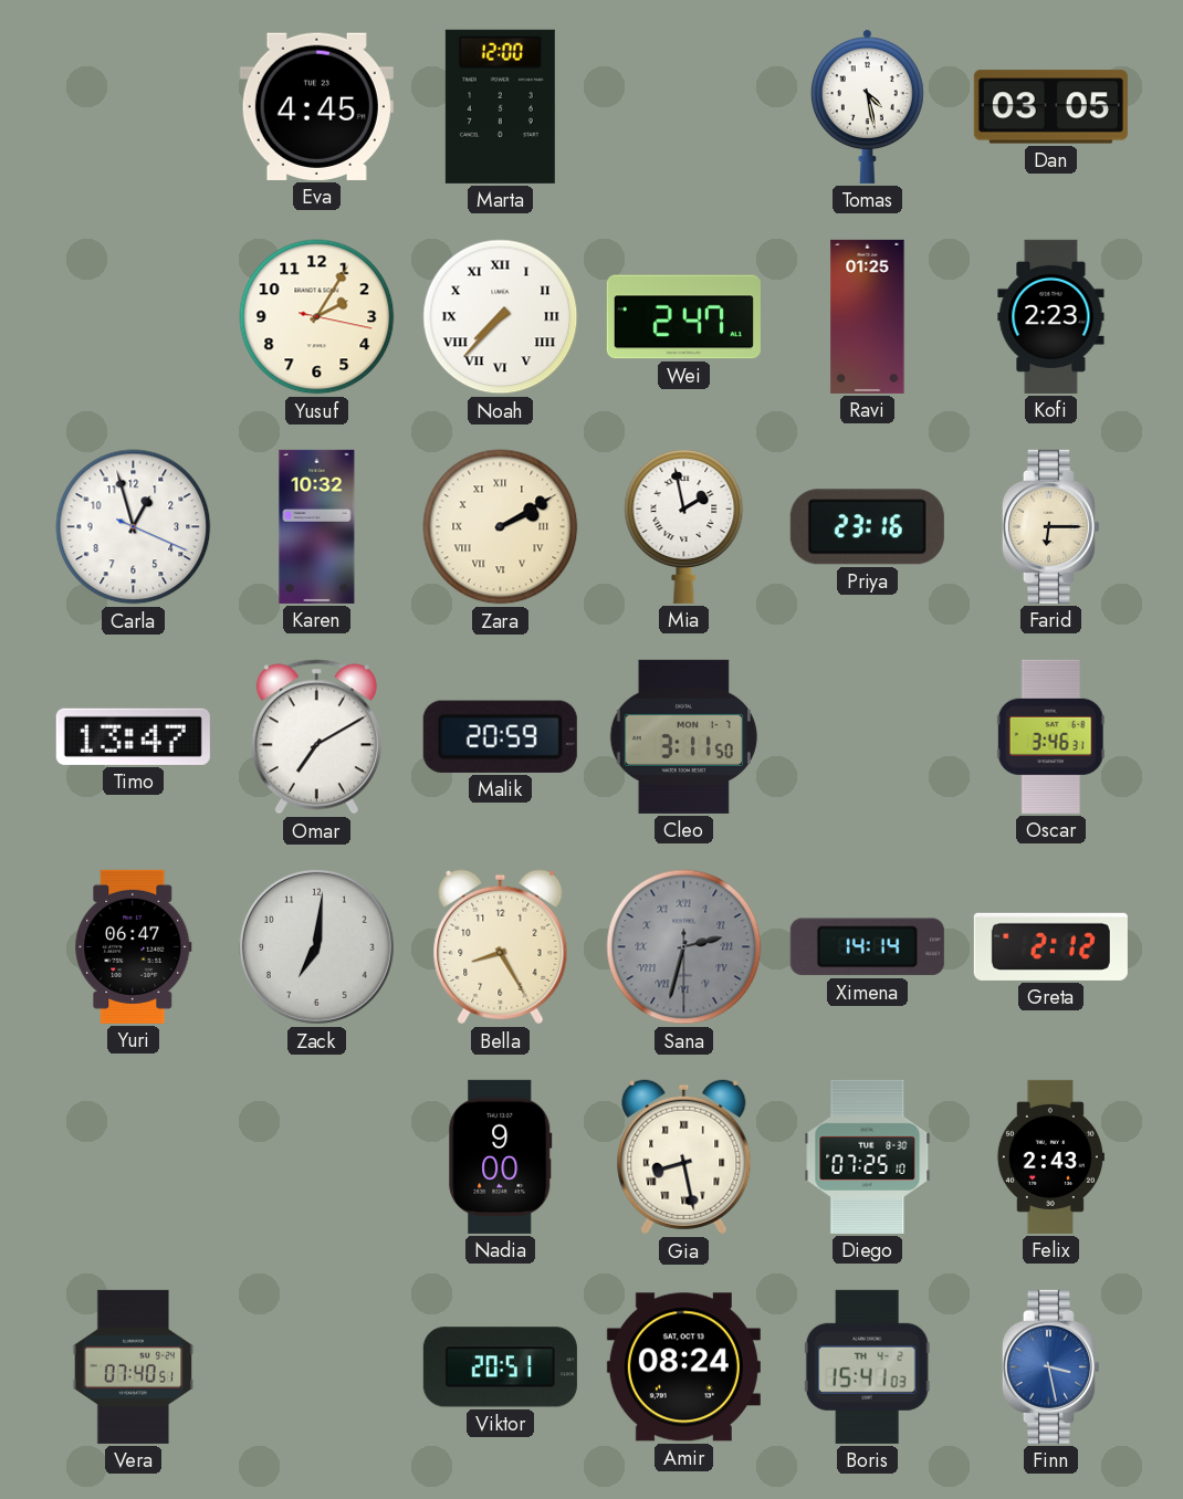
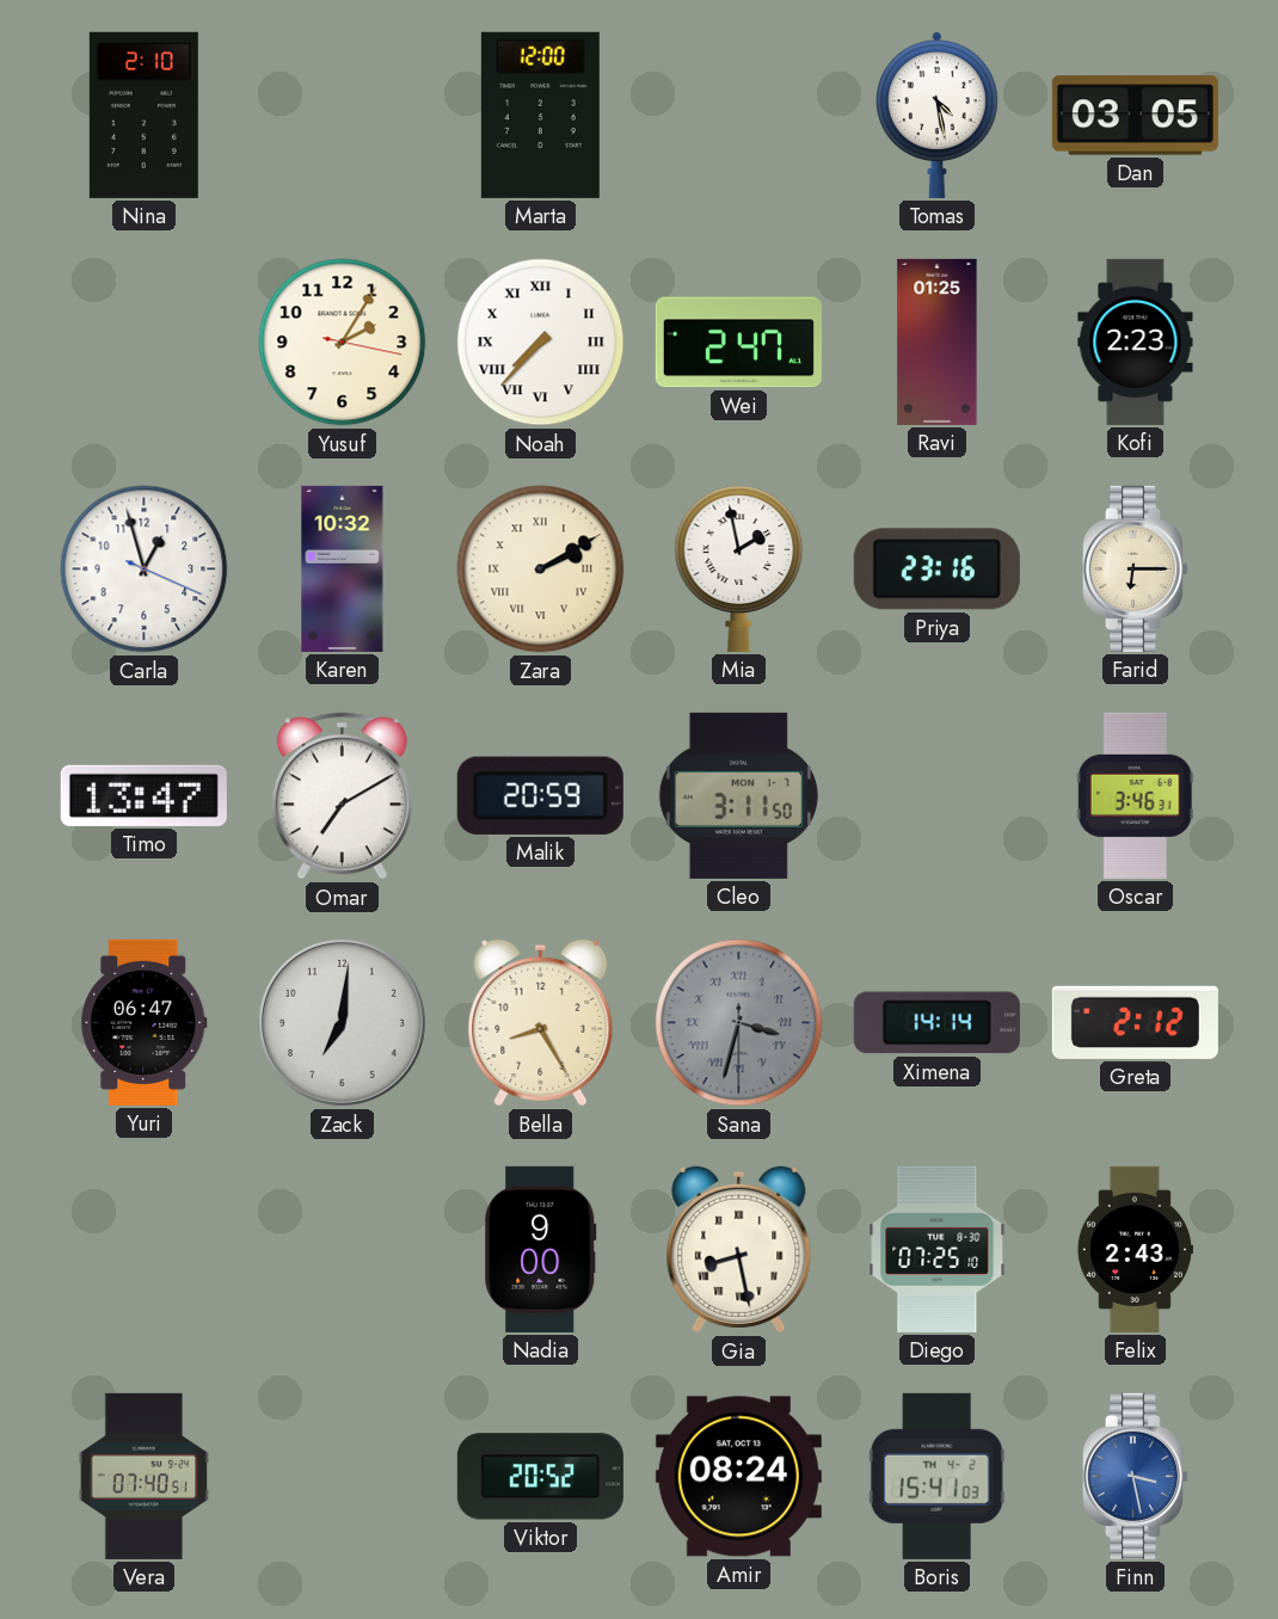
Nina: none -> 2:10 (143, 115)
Eva: 4:45 -> none (316, 106)
Sana: 2:32 -> 3:32 (739, 1023)
Viktor: 20:51 -> 20:52 (540, 1477)
